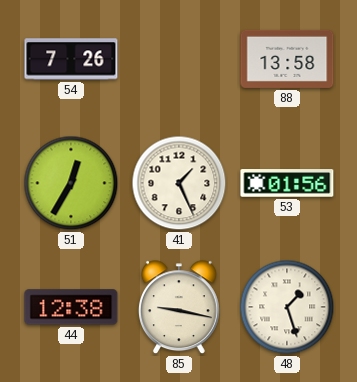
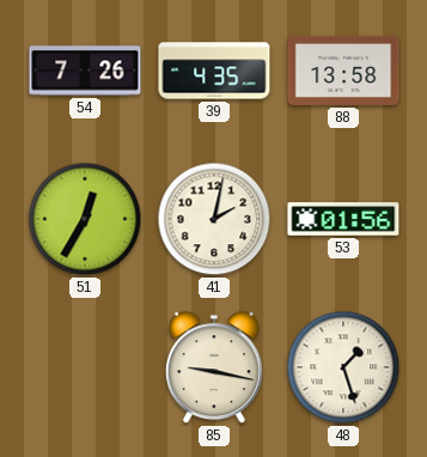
39: none -> 4:35 (214, 71)
41: 1:26 -> 2:02 (214, 219)
44: 12:38 -> none (71, 307)
